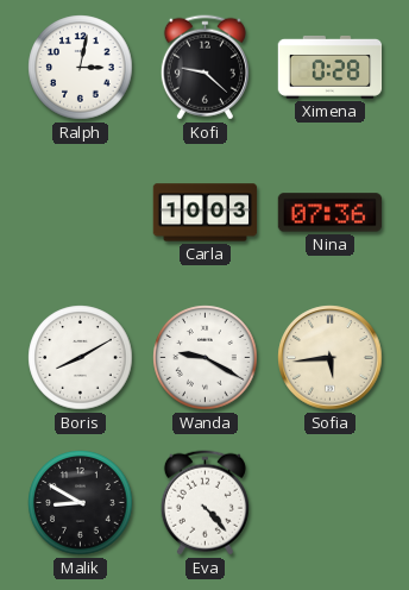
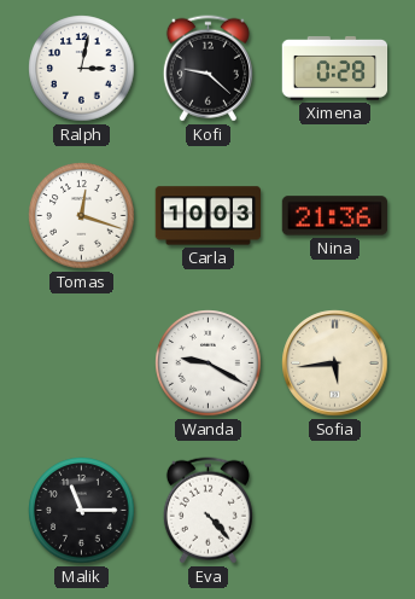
Tomas: none -> 12:18 (82, 216)
Nina: 07:36 -> 21:36 (335, 216)
Boris: 8:10 -> none (81, 358)
Malik: 8:50 -> 11:15 (82, 511)
